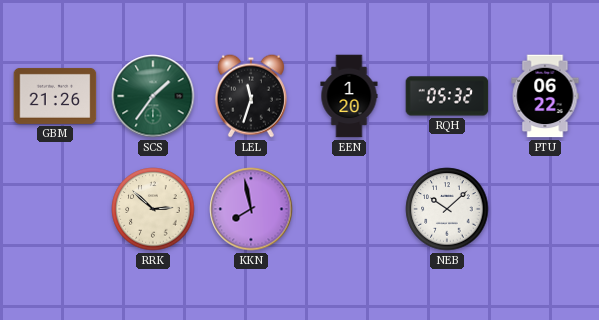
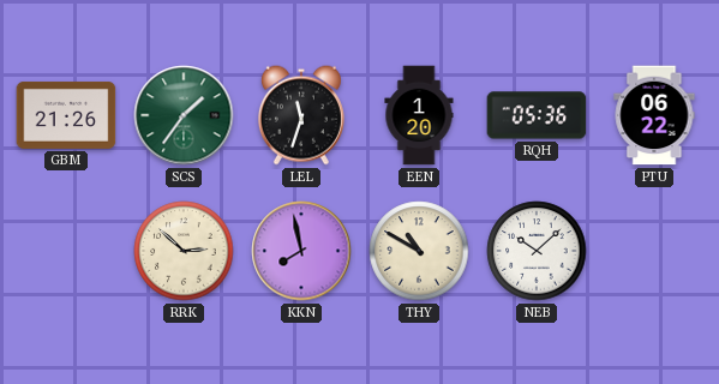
RQH: 05:32 -> 05:36 (537, 115)
THY: none -> 10:50 (419, 251)
